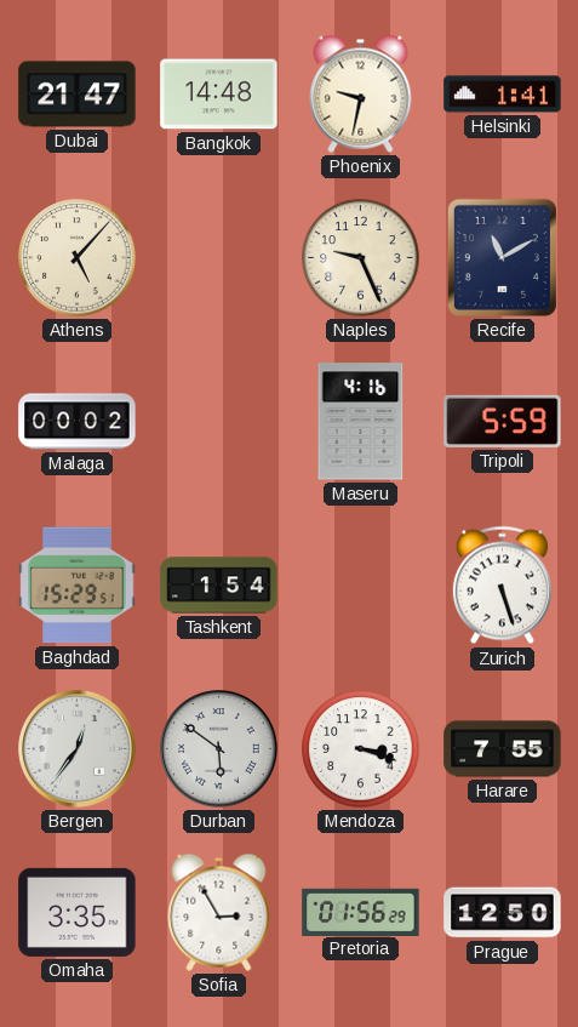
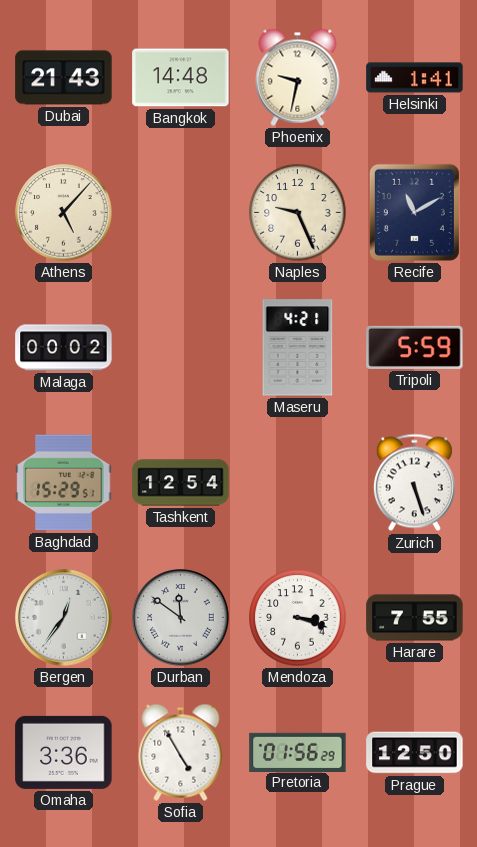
Dubai: 21:47 -> 21:43 (64, 78)
Maseru: 4:16 -> 4:21 (298, 348)
Tashkent: 1:54 -> 12:54 (181, 483)
Durban: 5:51 -> 11:51 (181, 618)
Omaha: 3:35 -> 3:36 (64, 752)
Sofia: 2:55 -> 4:55 (181, 752)
